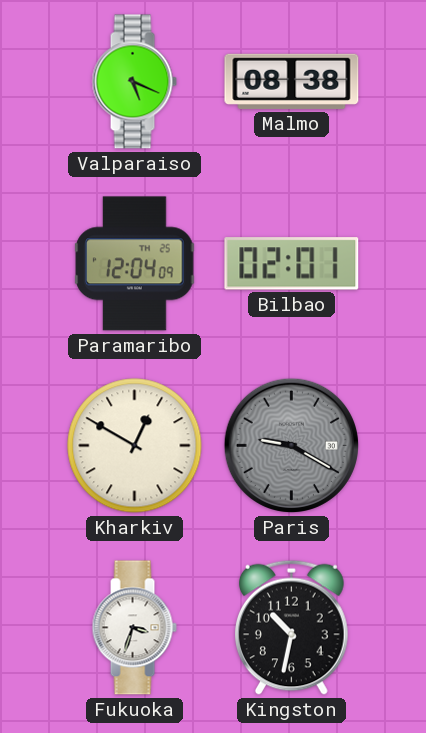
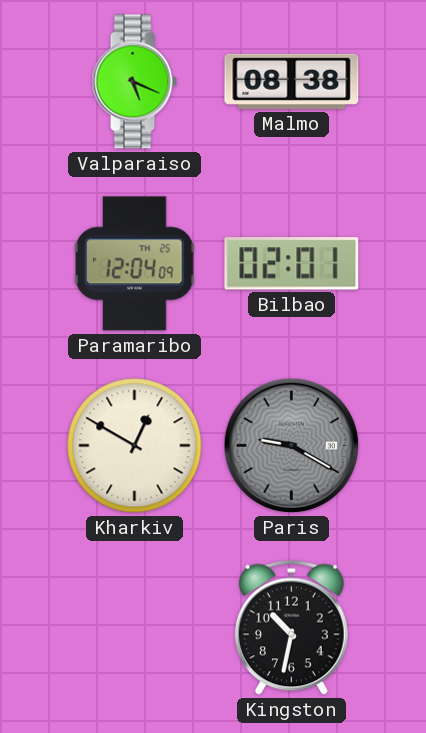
Fukuoka: 3:33 -> none (134, 628)
